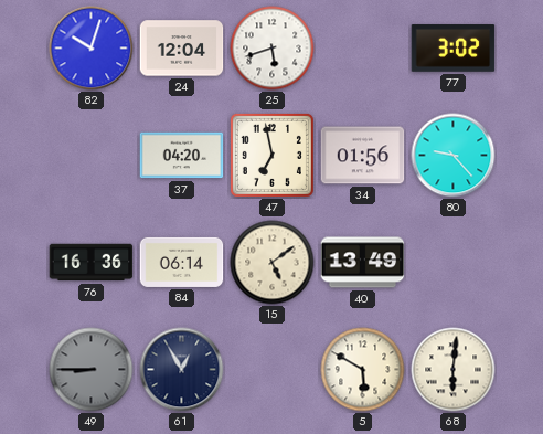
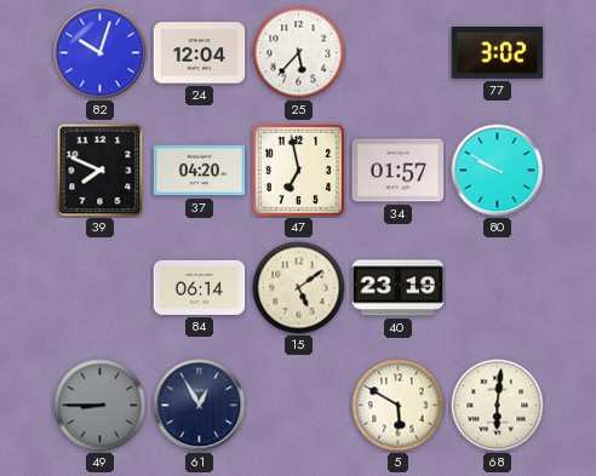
25: 5:42 -> 5:37 (299, 53)
39: none -> 7:49 (101, 171)
34: 01:56 -> 01:57 (399, 171)
80: 9:23 -> 9:50 (498, 171)
76: 16:36 -> none (92, 263)
40: 13:49 -> 23:19 (399, 288)
